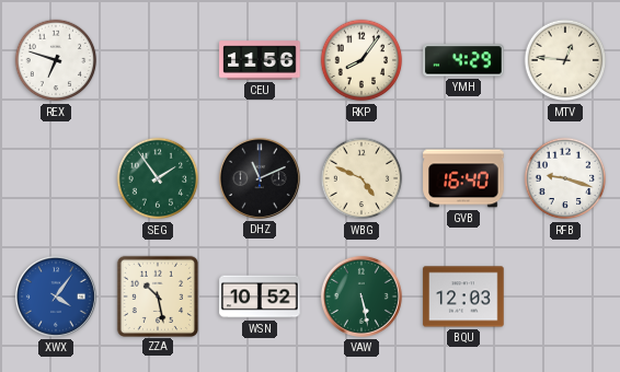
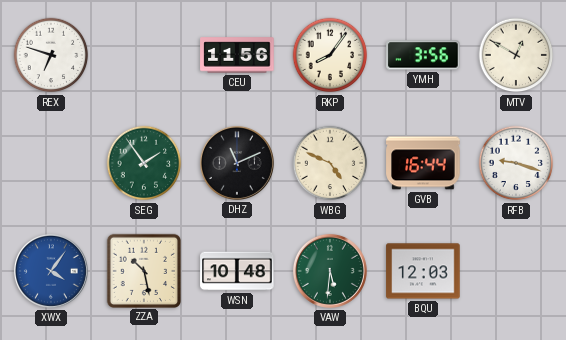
YMH: 4:29 -> 3:56 (423, 55)
MTV: 12:46 -> 12:50 (516, 55)
GVB: 16:40 -> 16:44 (423, 163)
WSN: 10:52 -> 10:48 (237, 271)
VAW: 5:28 -> 5:31 (330, 271)
